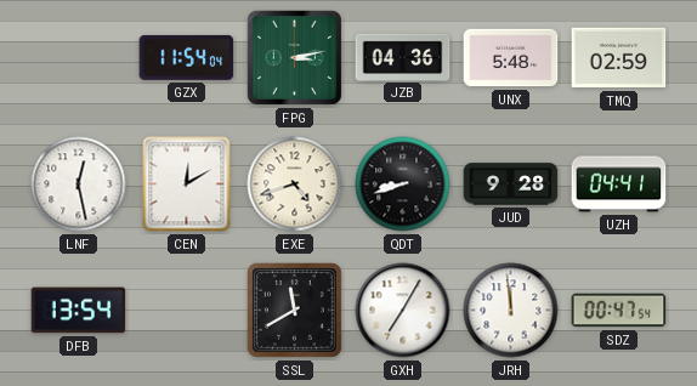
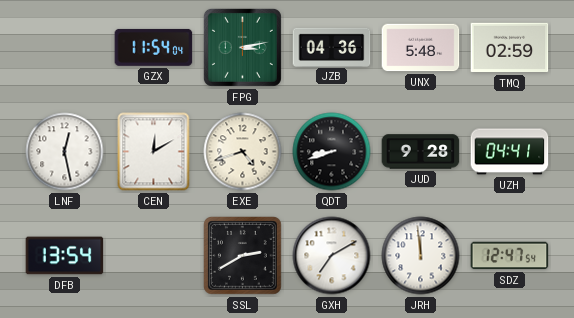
SSL: 11:40 -> 2:40 (243, 256)
GXH: 7:05 -> 7:10 (332, 256)
SDZ: 00:47 -> 12:47 (510, 256)
